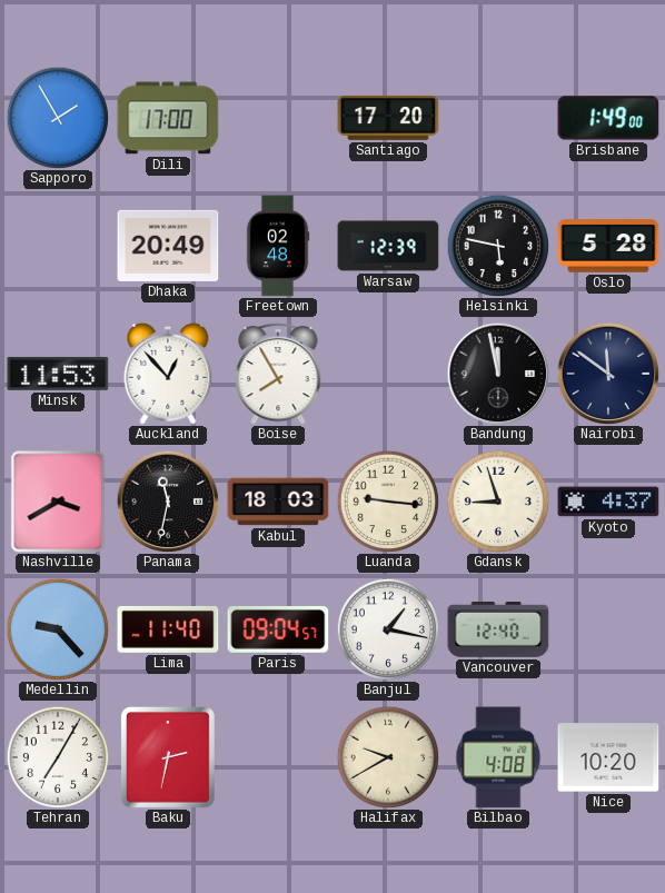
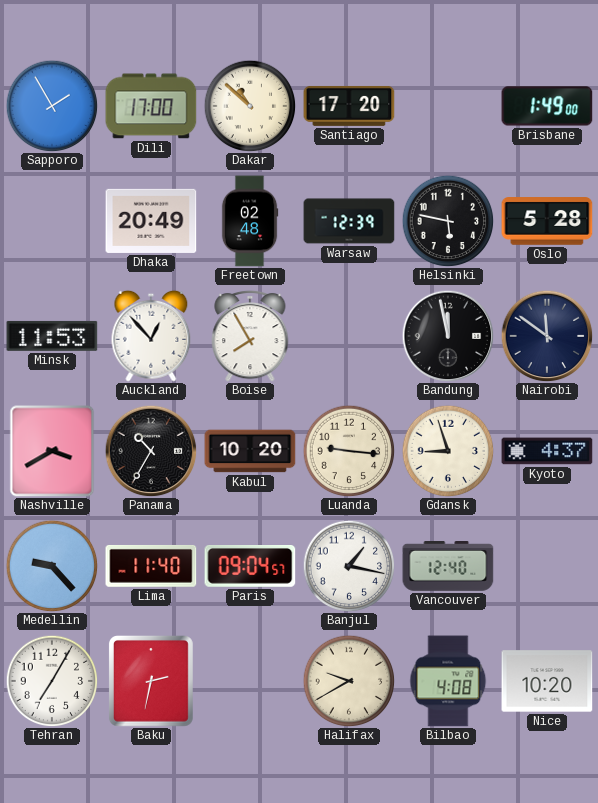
Dakar: none -> 10:52 (250, 106)
Panama: 11:32 -> 10:35 (151, 451)
Kabul: 18:03 -> 10:20 (250, 451)
